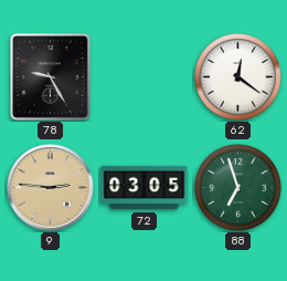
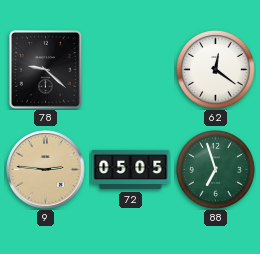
78: 9:25 -> 9:22 (45, 69)
72: 03:05 -> 05:05 (131, 170)
